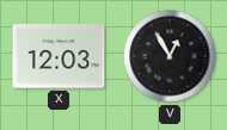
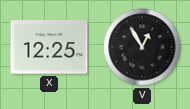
X: 12:03 -> 12:25 (49, 47)
